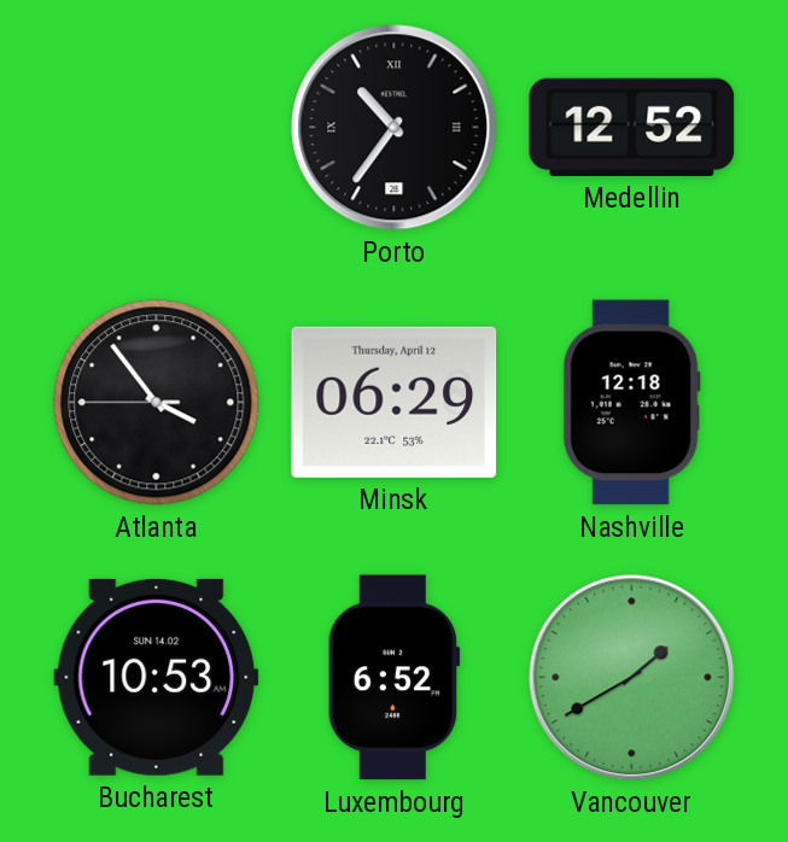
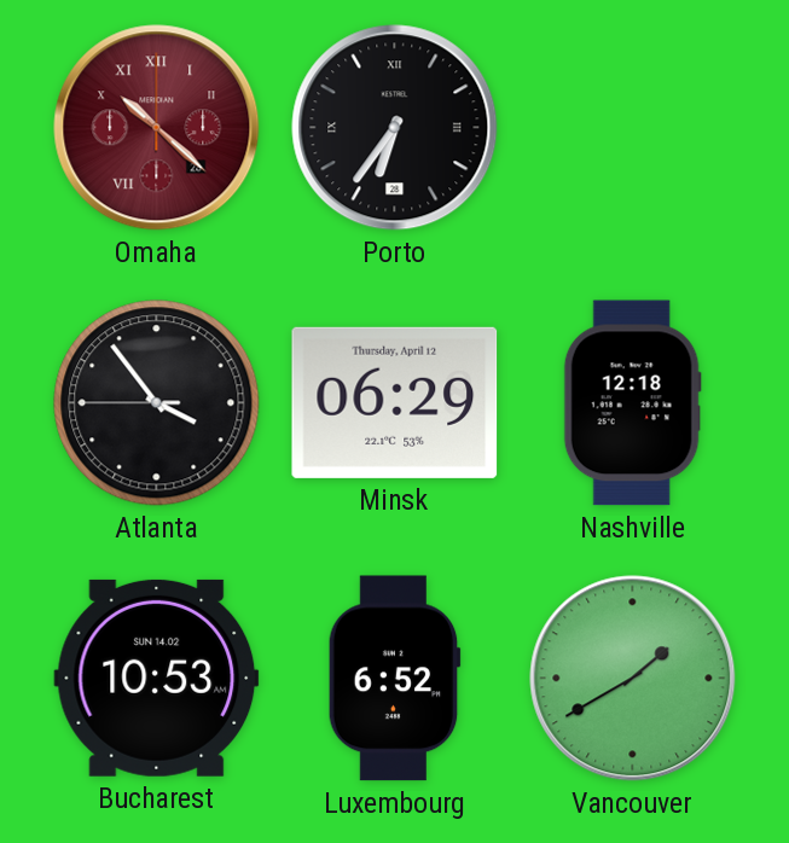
Omaha: none -> 10:22 (157, 128)
Porto: 10:36 -> 6:36 (395, 128)
Medellin: 12:52 -> none (632, 127)
